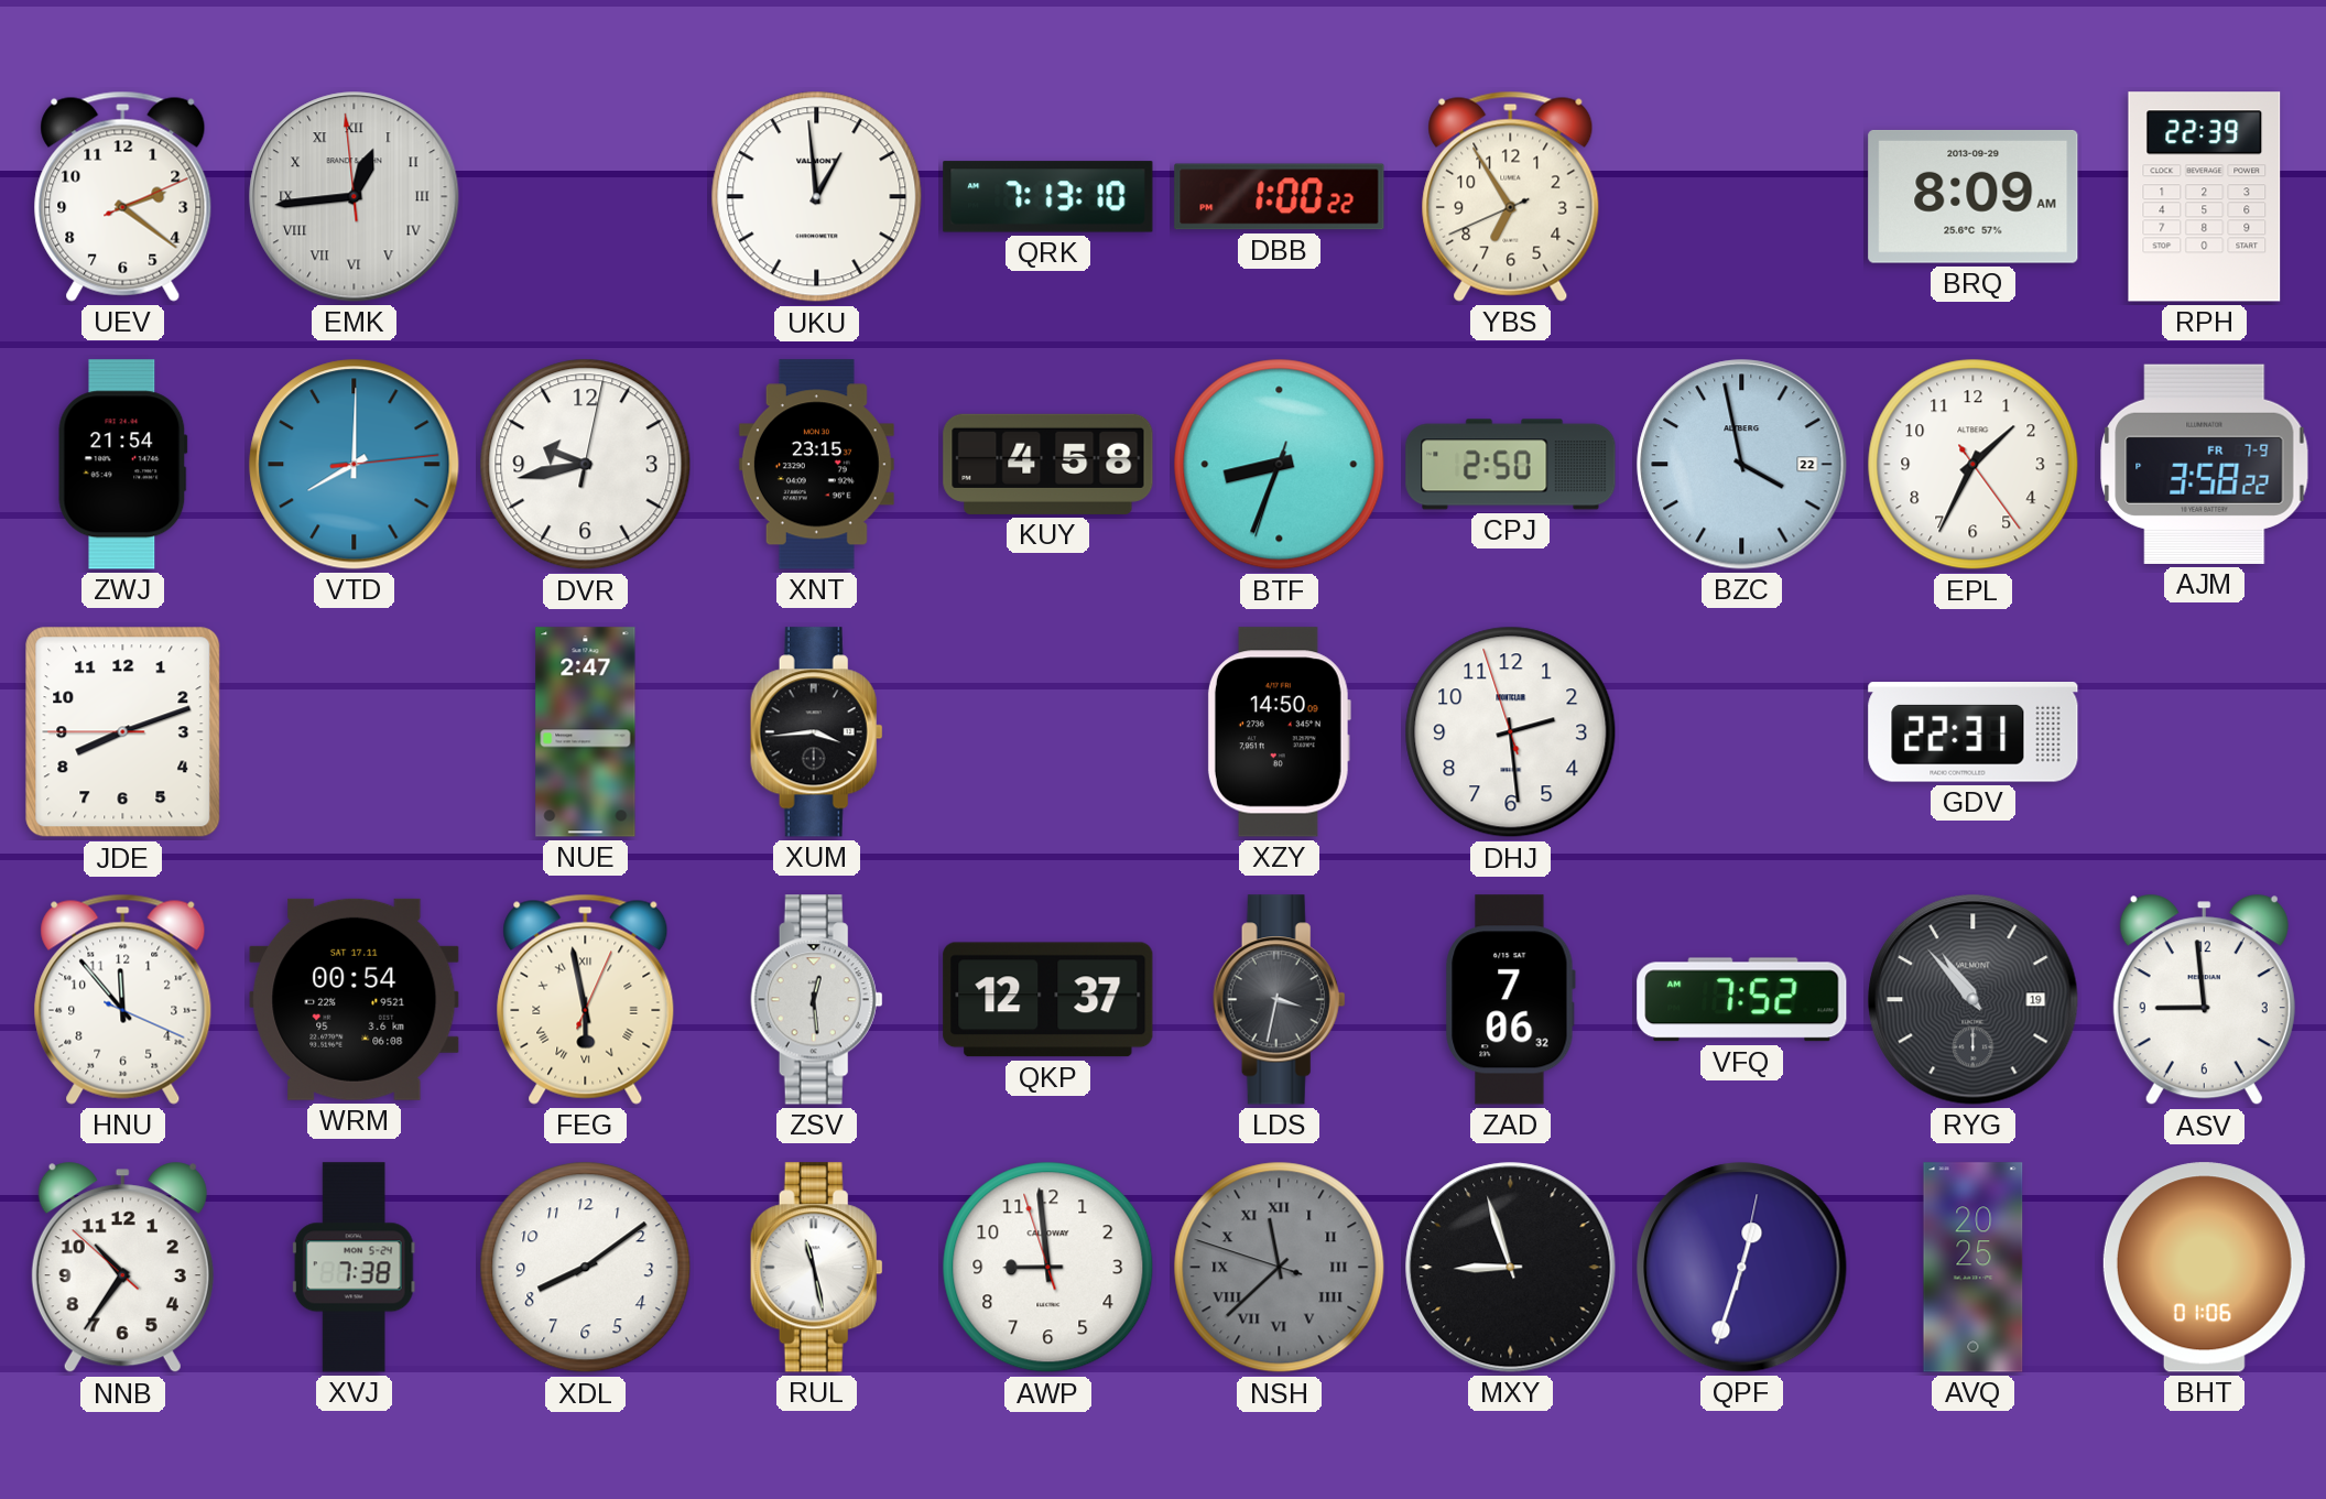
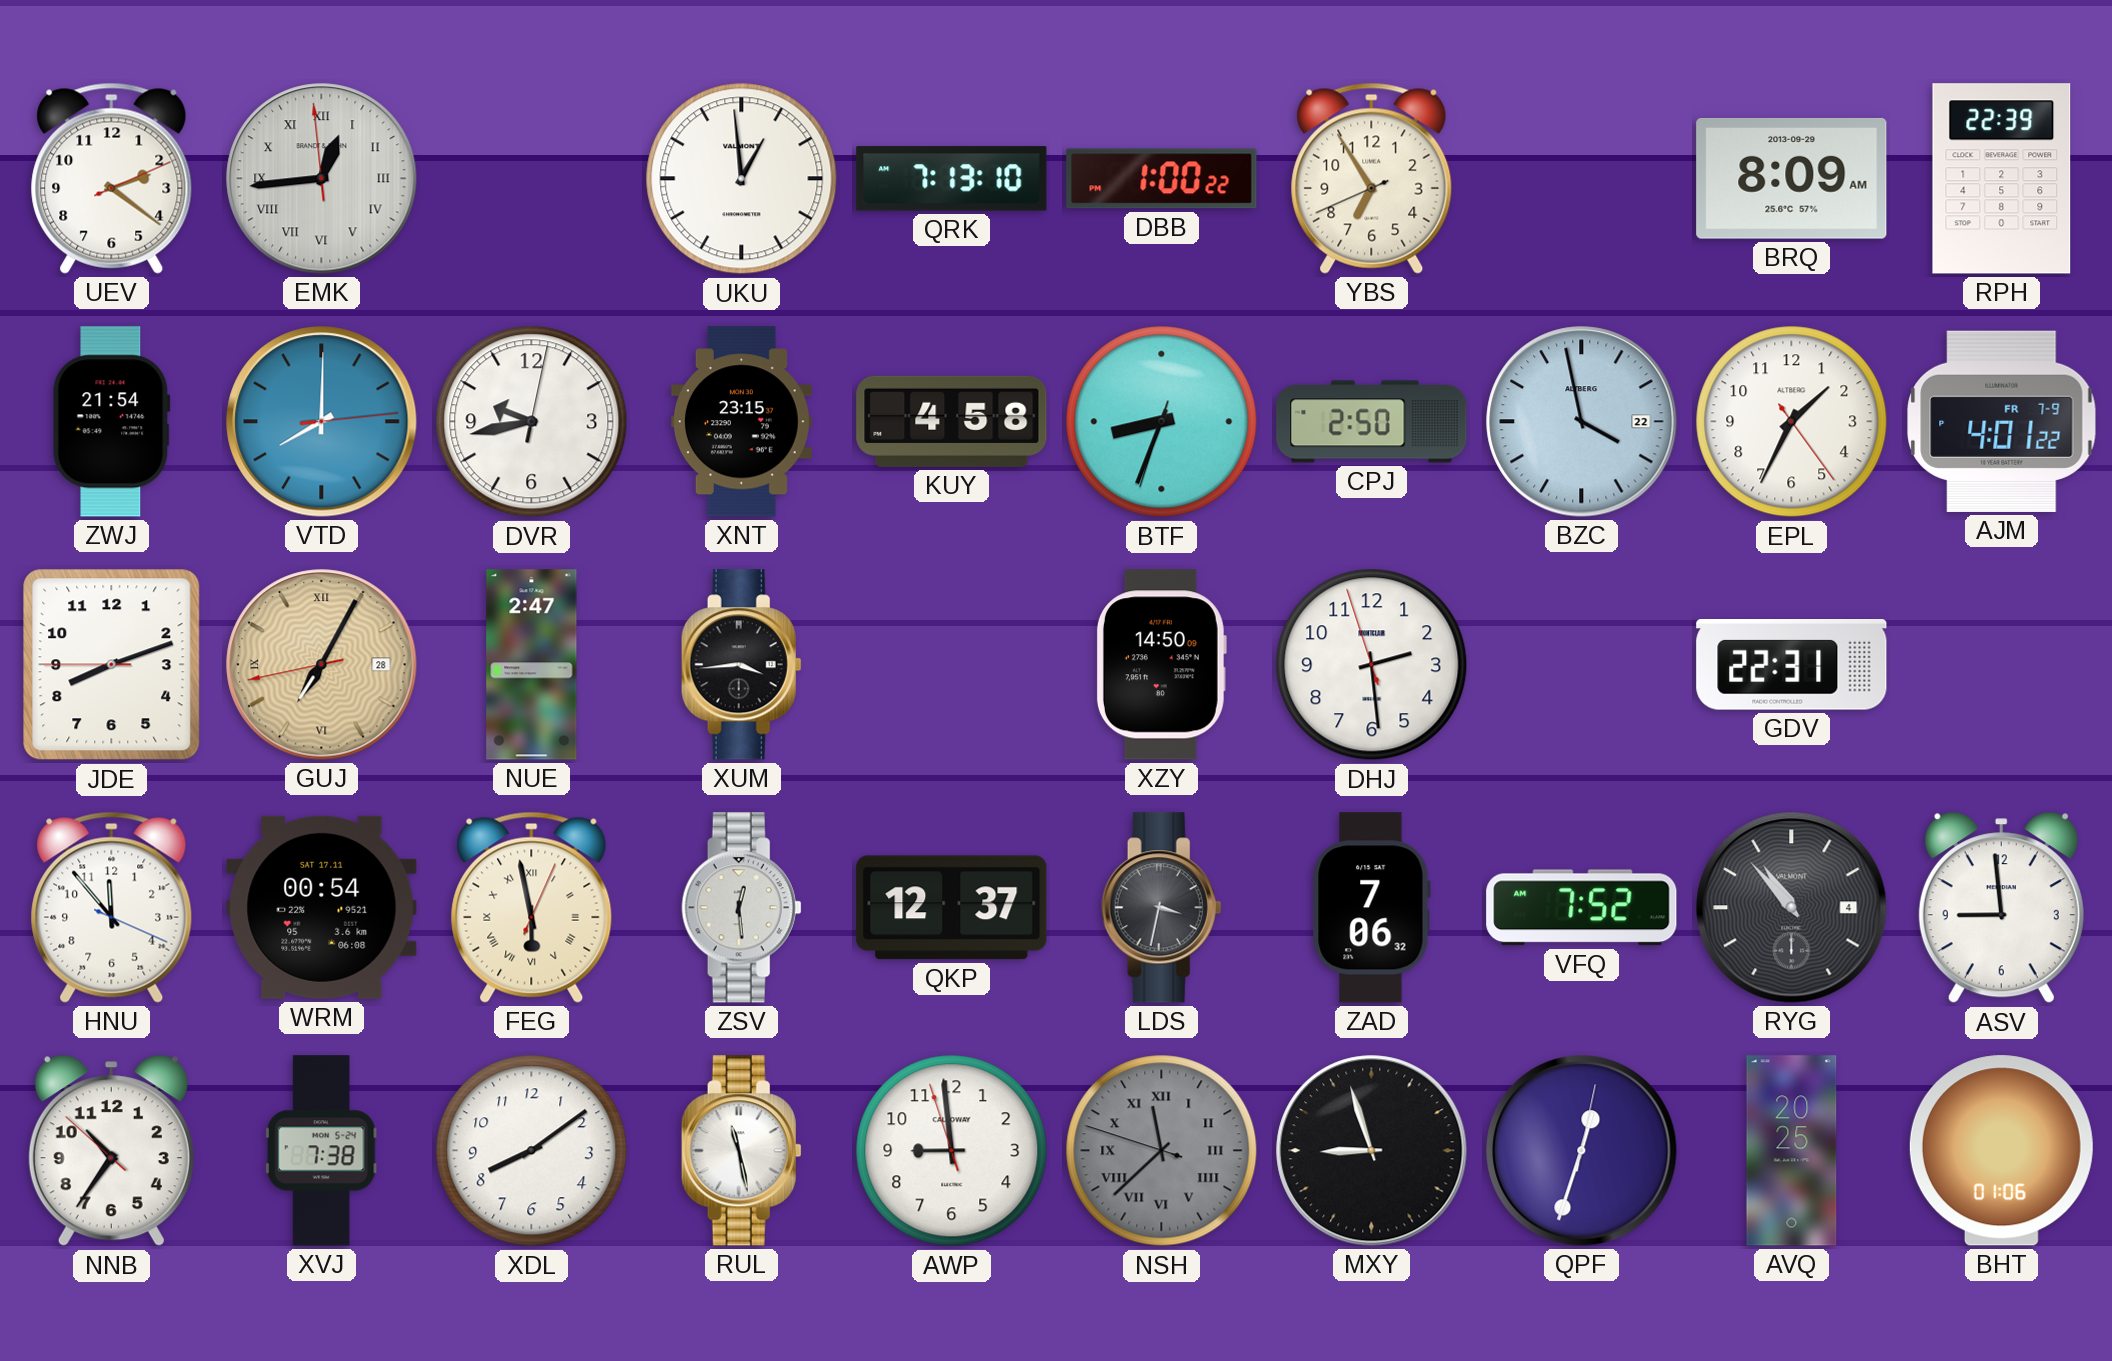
AJM: 3:58 -> 4:01 (2002, 421)
GUJ: none -> 7:04 (322, 665)
RYG date: 19 -> 4 (1792, 908)
